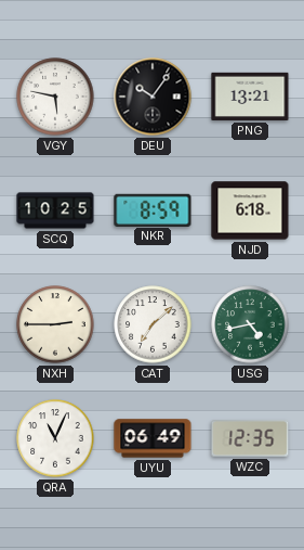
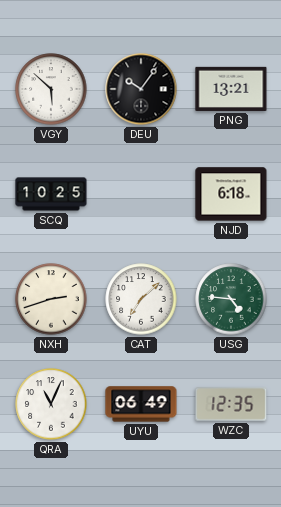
VGY: 5:47 -> 5:52 (51, 89)
NKR: 8:59 -> none (153, 209)
NXH: 2:45 -> 2:42 (51, 299)
USG: 4:43 -> 4:46 (231, 299)
